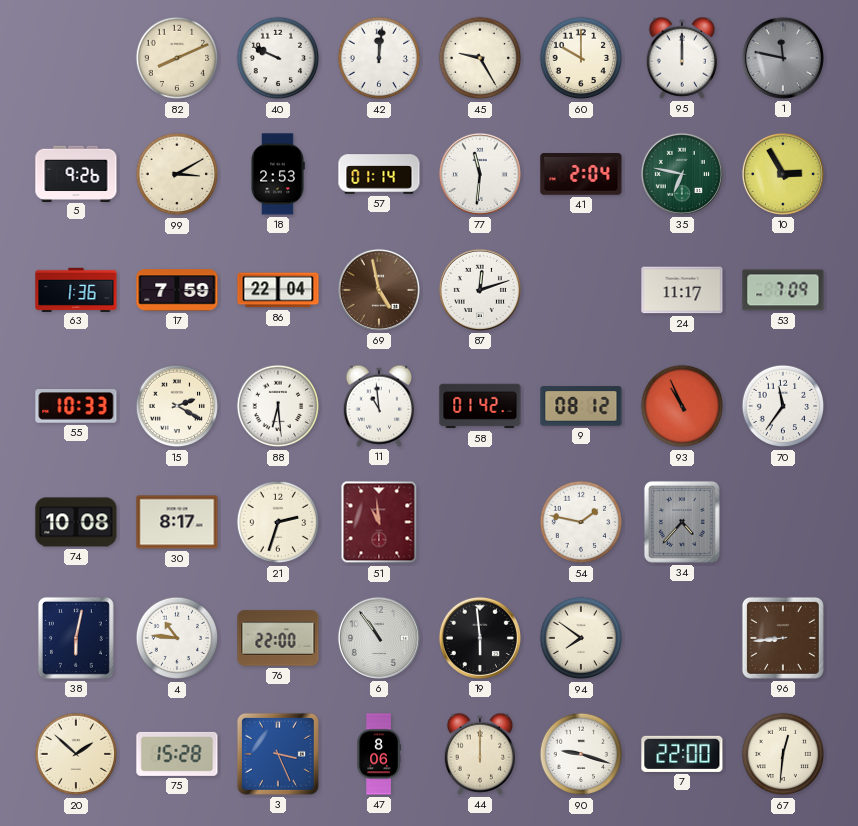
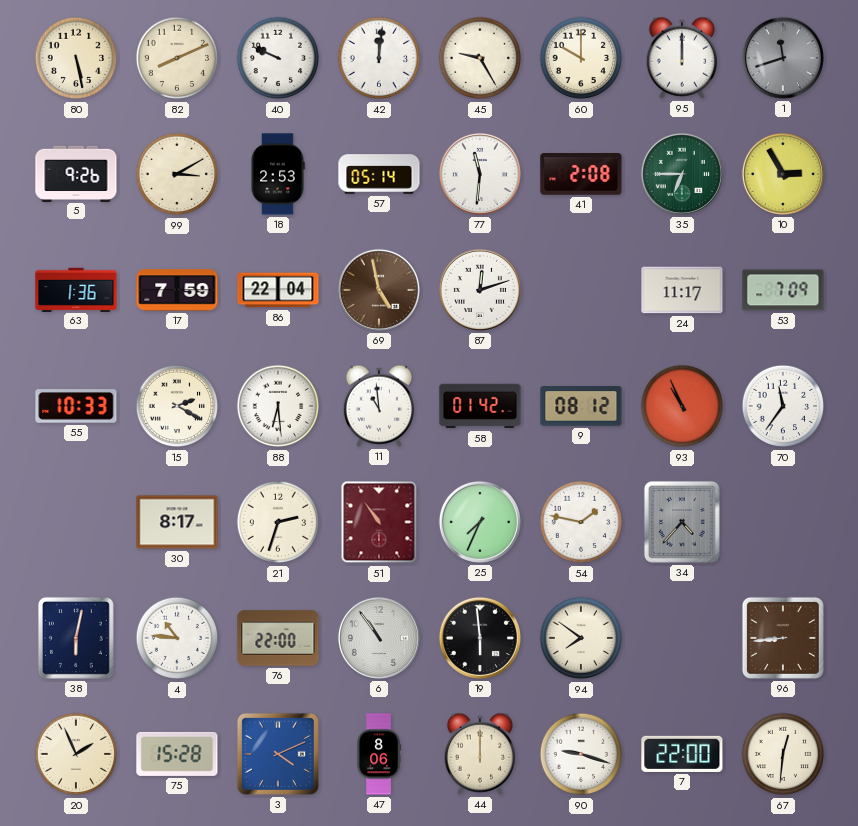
80: none -> 5:28 (76, 58)
1: 11:47 -> 11:42 (783, 58)
57: 01:14 -> 05:14 (379, 174)
41: 2:04 -> 2:08 (581, 174)
35: 6:47 -> 6:45 (682, 174)
74: 10:08 -> none (76, 522)
51: 10:59 -> 10:54 (379, 522)
25: none -> 7:34 (480, 522)
20: 1:52 -> 1:56 (76, 754)
3: 3:26 -> 4:11 (278, 754)
